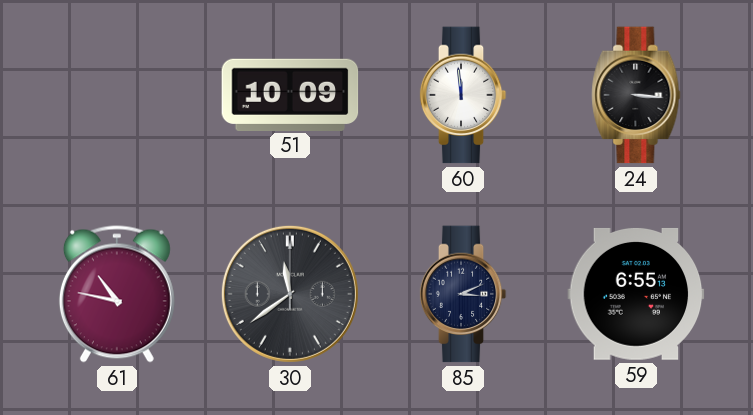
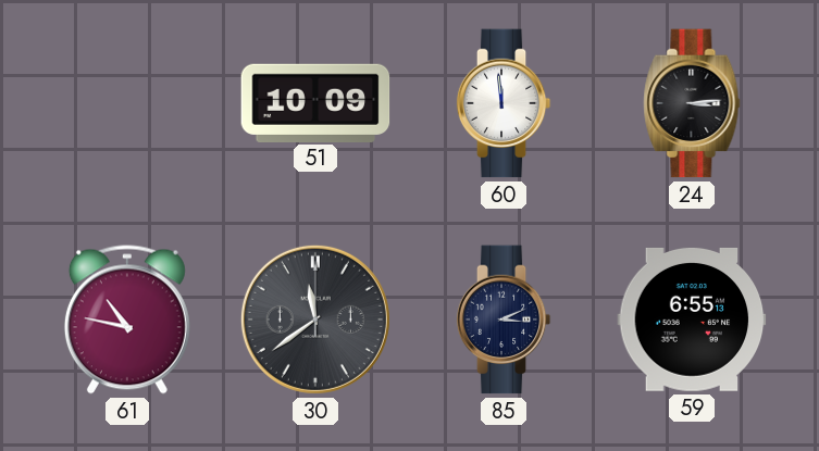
24: 3:16 -> 3:14 (692, 103)
